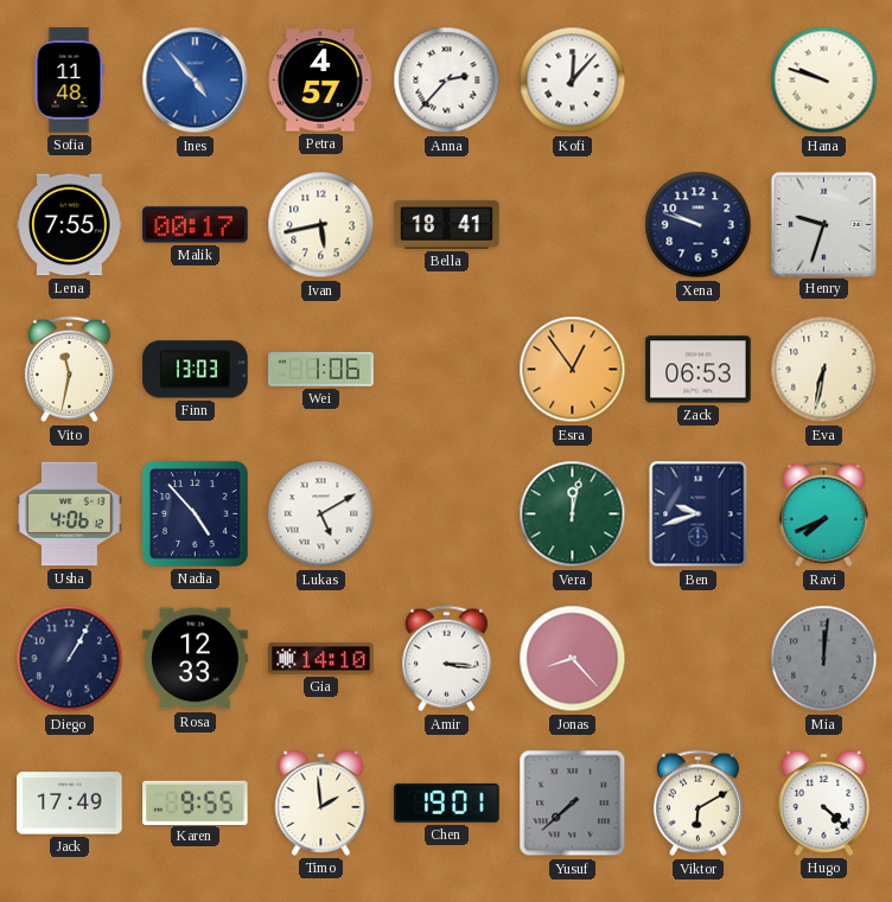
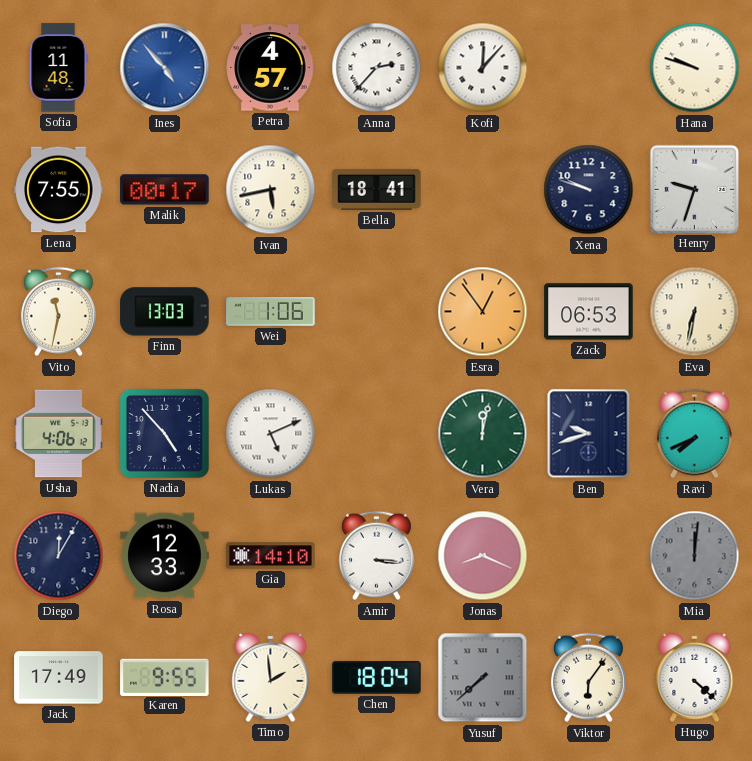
Lukas: 5:10 -> 5:11 (271, 434)
Diego: 1:05 -> 12:05 (59, 556)
Jonas: 8:23 -> 8:19 (483, 556)
Chen: 19:01 -> 18:04 (377, 678)
Viktor: 6:10 -> 6:06 (588, 678)
